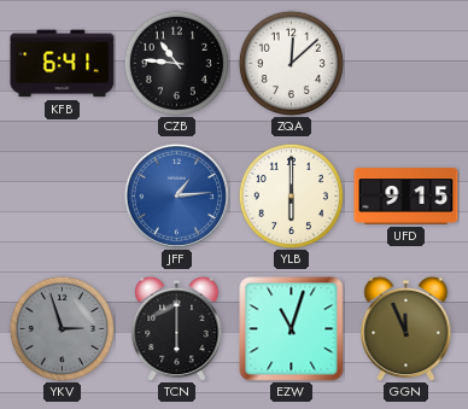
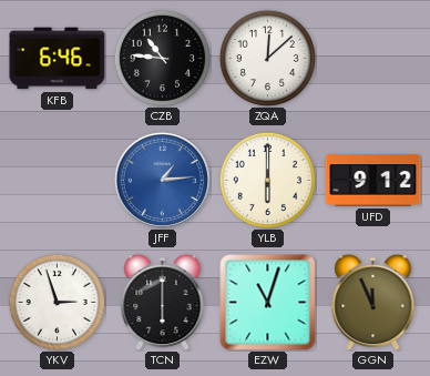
KFB: 6:41 -> 6:46 (58, 59)
UFD: 9:15 -> 9:12 (373, 181)
YKV dial: grey -> white (57, 302)
